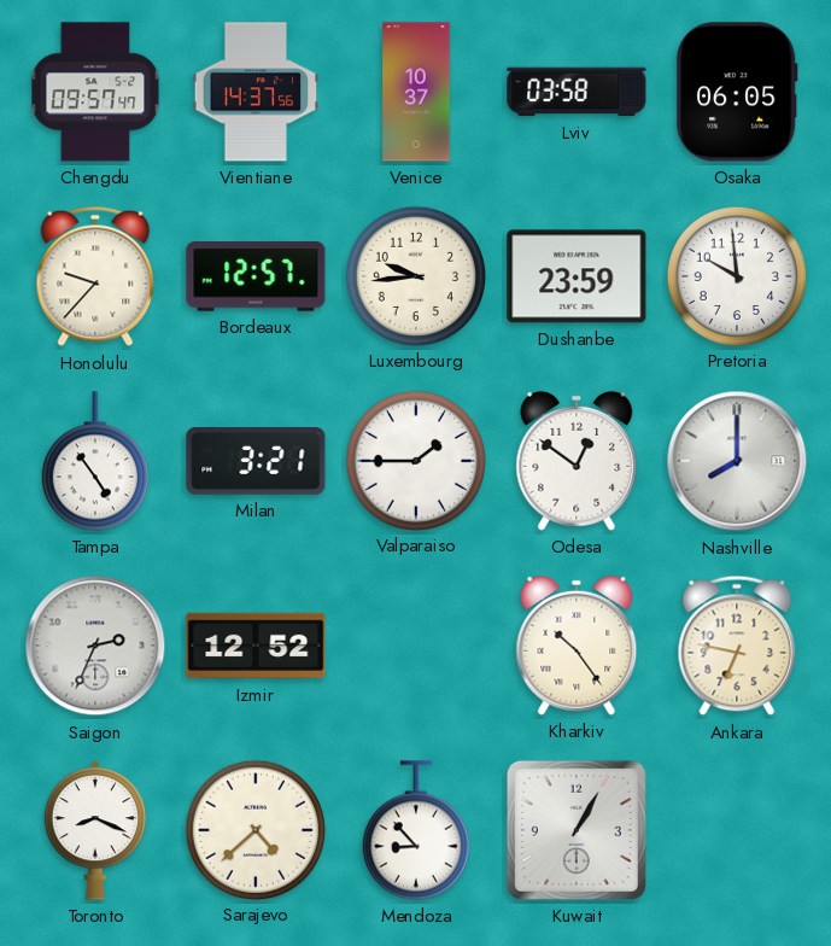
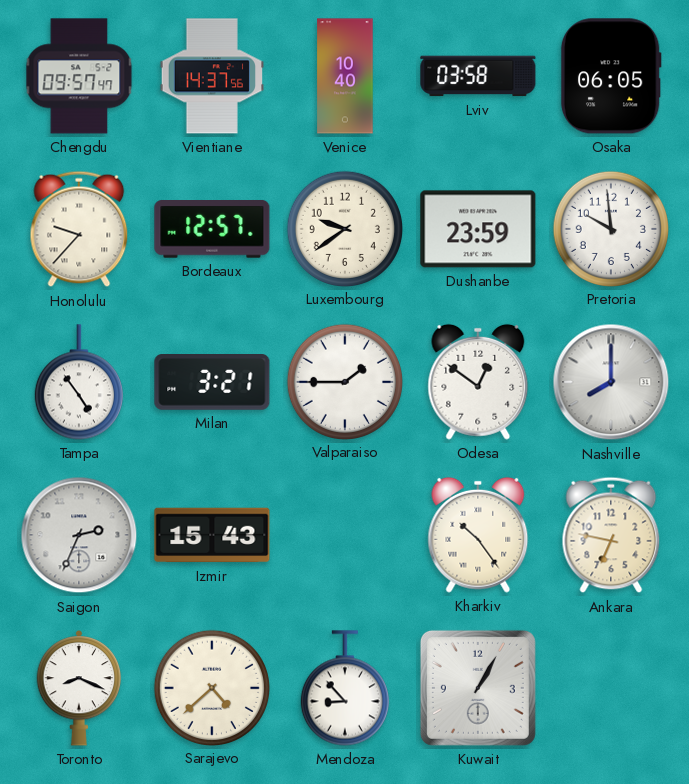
Venice: 10:37 -> 10:40 (345, 76)
Luxembourg: 9:44 -> 9:39 (344, 228)
Izmir: 12:52 -> 15:43 (212, 535)
